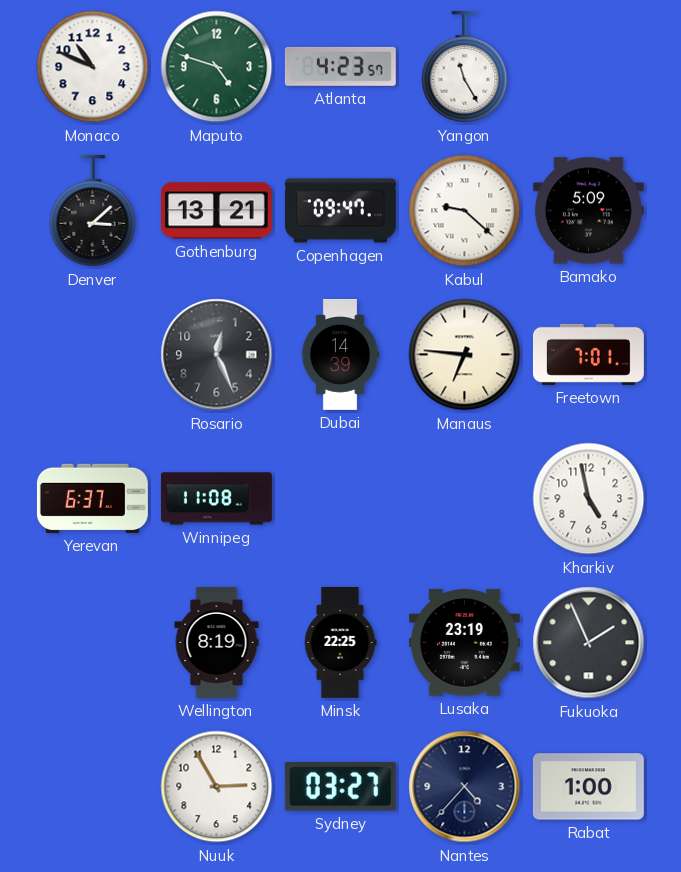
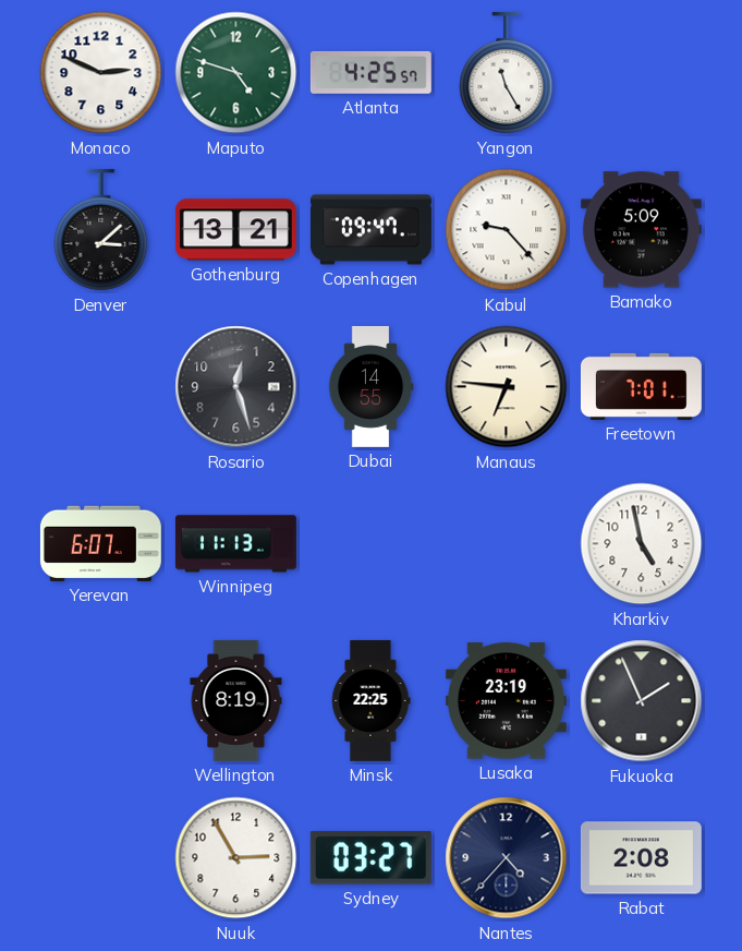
Monaco: 10:49 -> 2:49 (101, 73)
Atlanta: 4:23 -> 4:25 (370, 72)
Kabul: 9:22 -> 9:23 (507, 230)
Rosario: 12:26 -> 12:27 (236, 387)
Dubai: 14:39 -> 14:55 (370, 386)
Yerevan: 6:37 -> 6:07 (100, 543)
Winnipeg: 11:08 -> 11:13 (235, 544)
Rabat: 1:00 -> 2:08 (641, 858)
